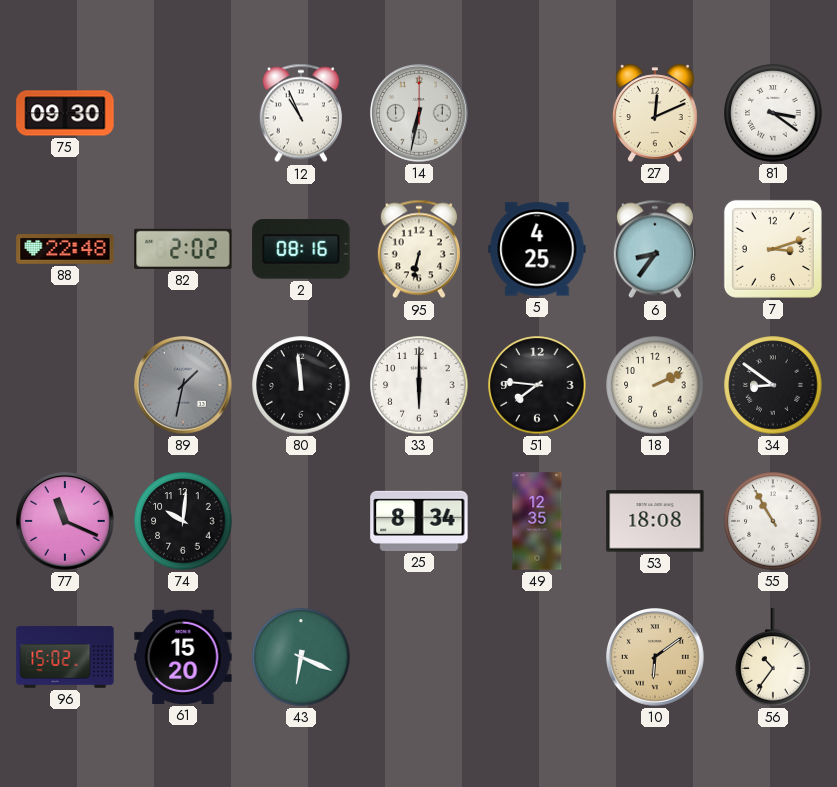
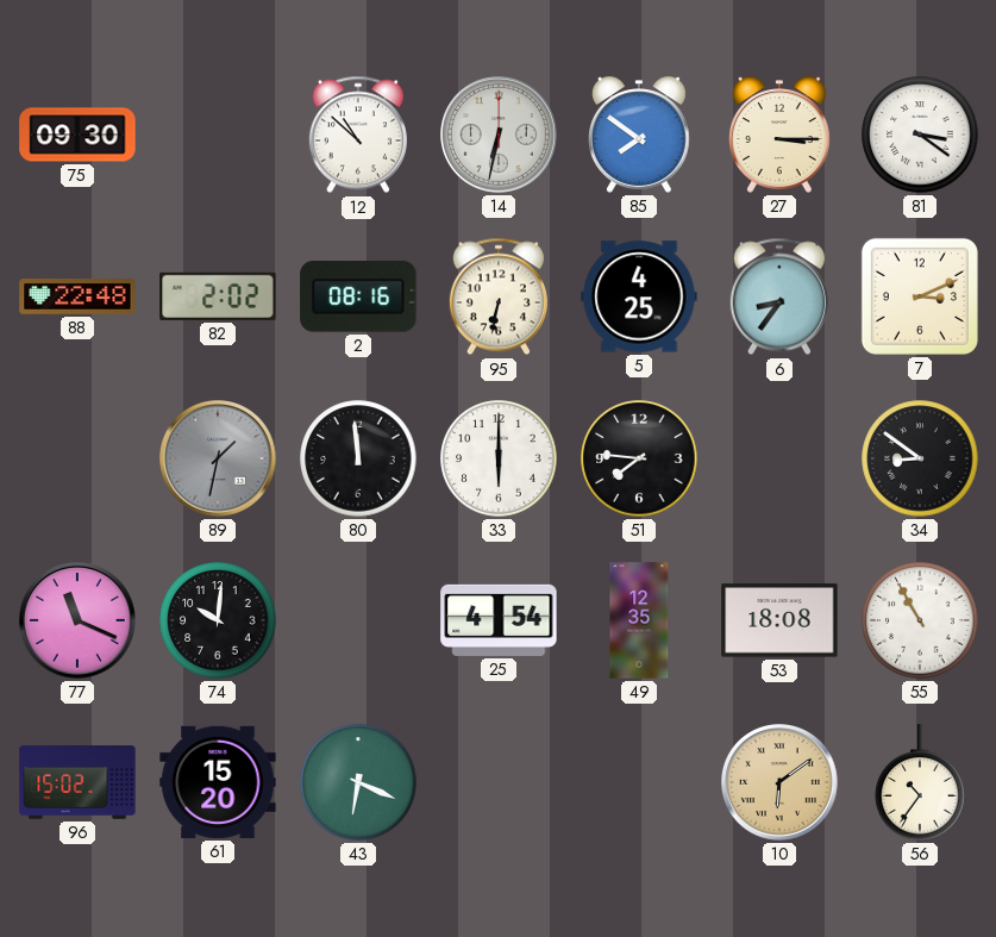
12: 10:56 -> 10:52 (358, 135)
85: none -> 7:51 (640, 135)
27: 12:11 -> 3:15 (781, 135)
7: 3:12 -> 3:11 (920, 296)
18: 2:11 -> none (655, 385)
25: 8:34 -> 4:54 (499, 620)
